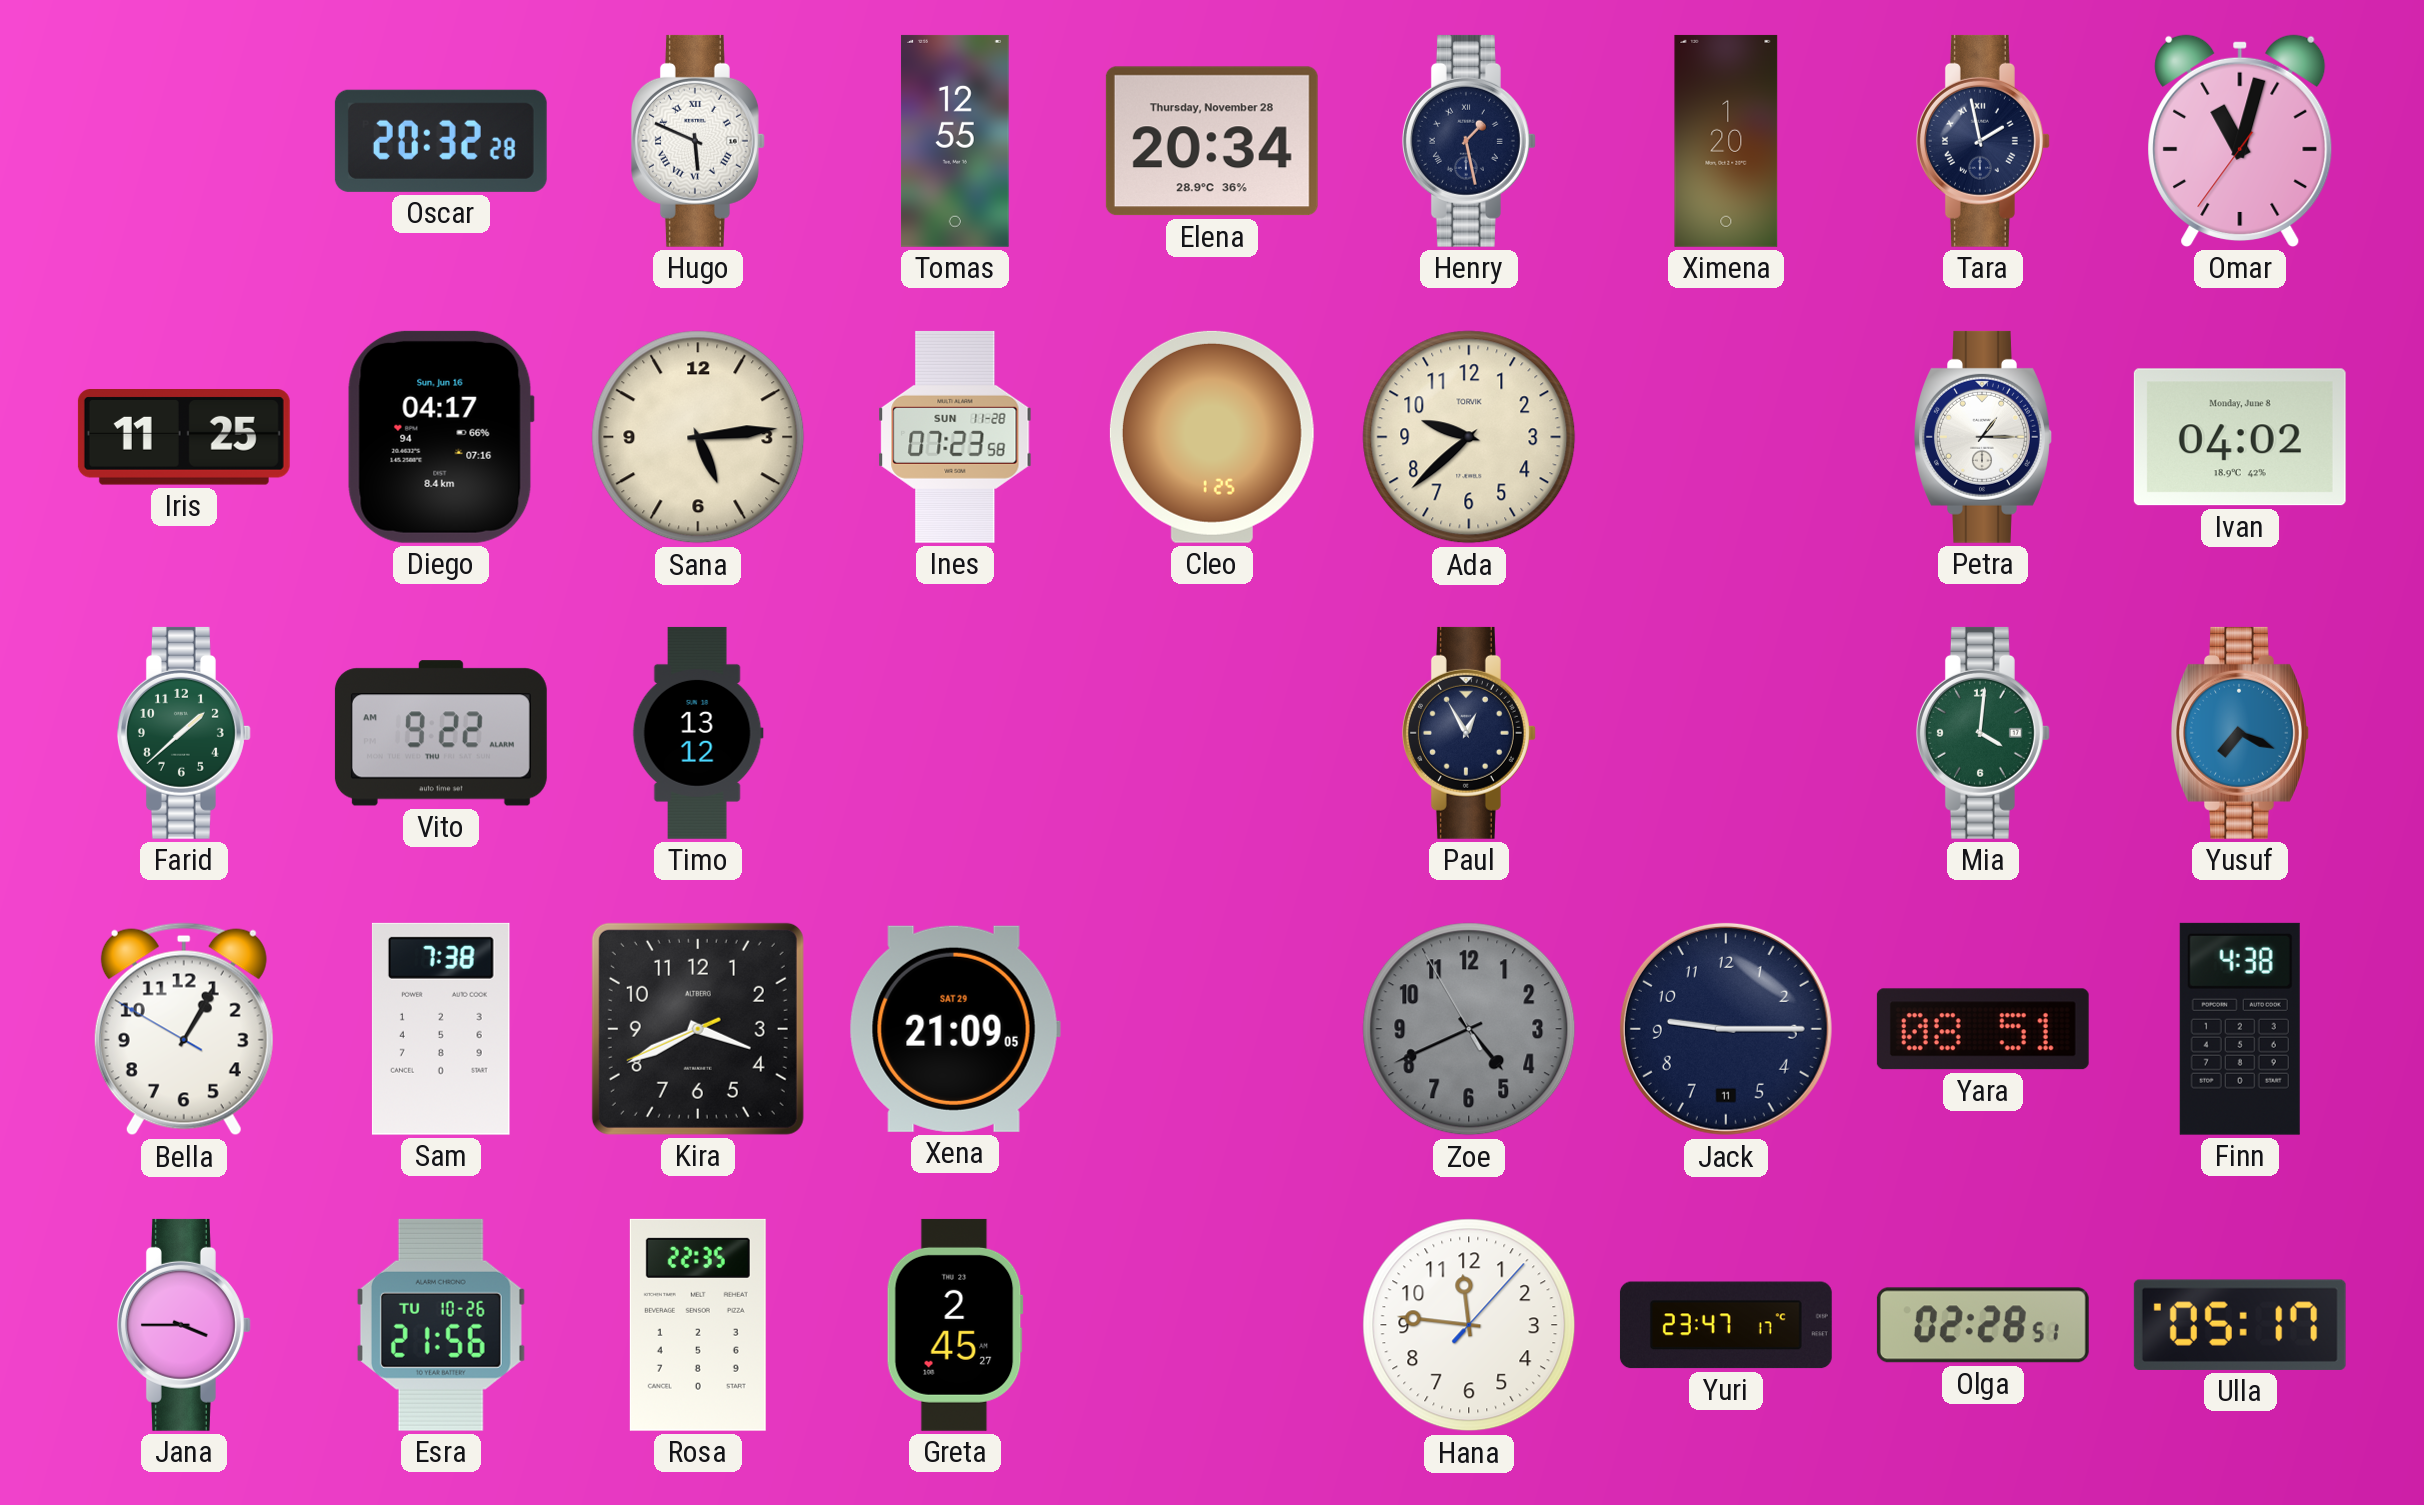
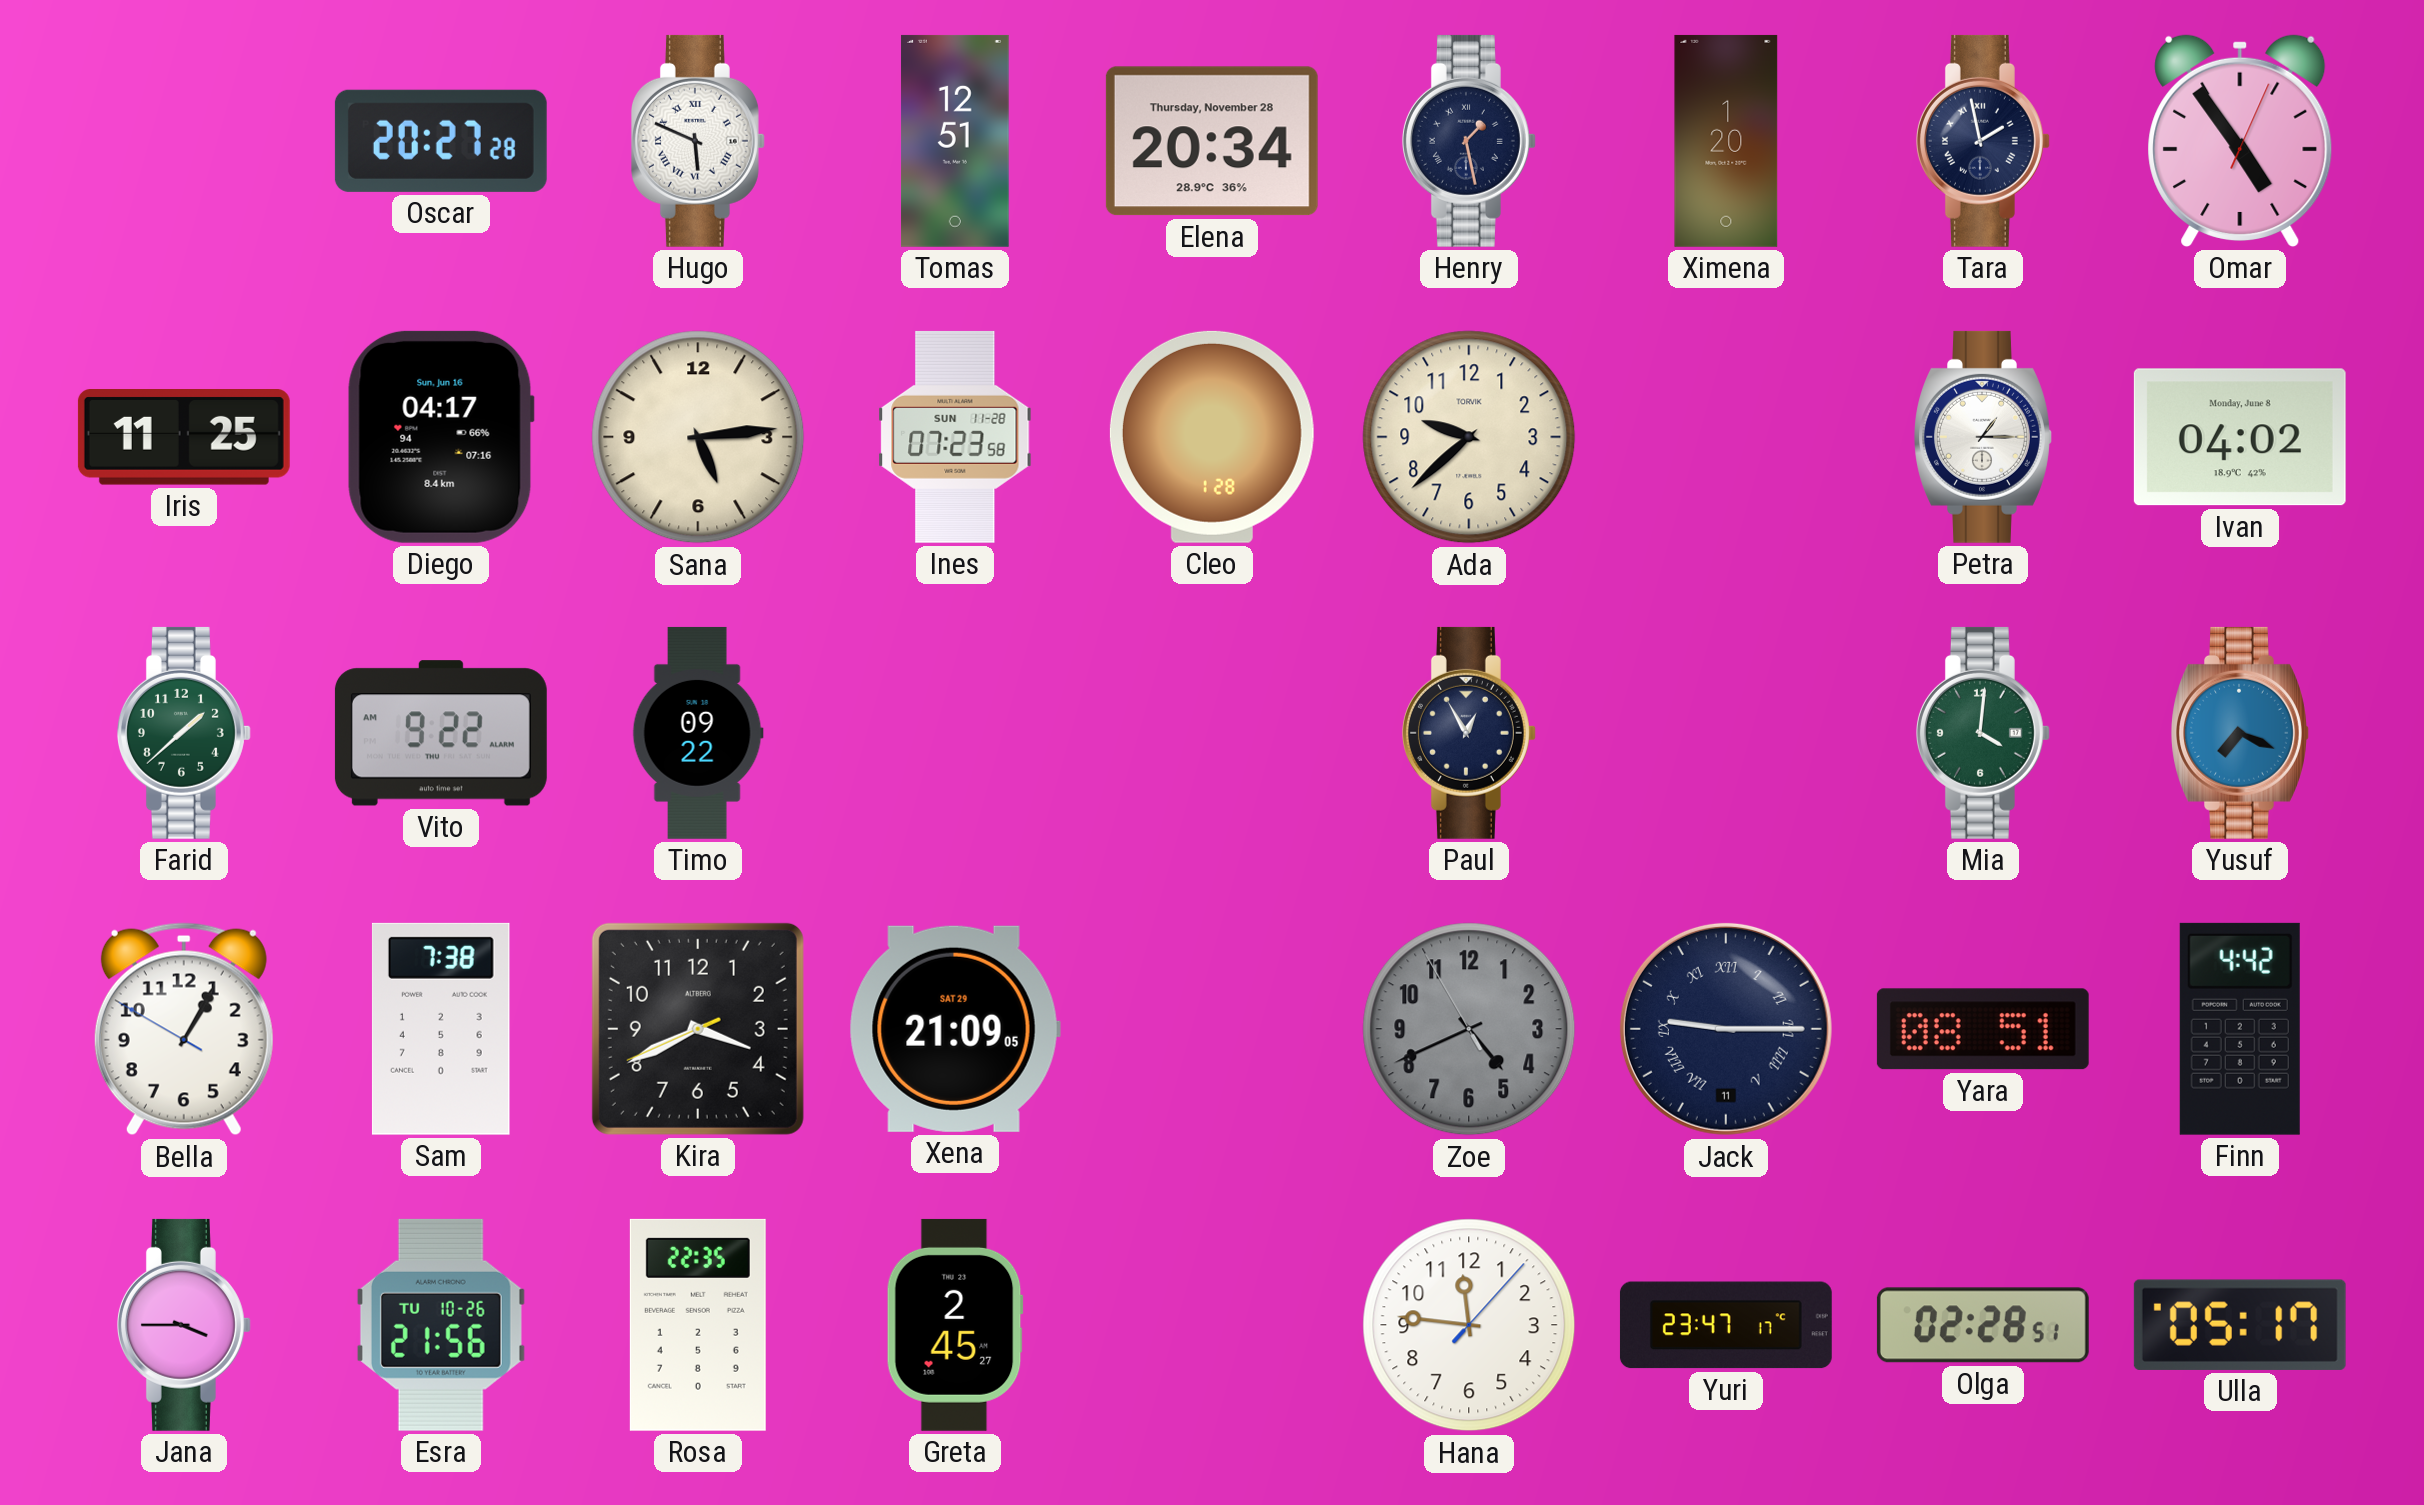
Oscar: 20:32 -> 20:27 (441, 141)
Tomas: 12:55 -> 12:51 (955, 141)
Omar: 11:02 -> 4:54 (2240, 141)
Cleo: 1:25 -> 1:28 (1212, 437)
Timo: 13:12 -> 09:22 (698, 733)
Jack numerals: Arabic -> Roman (1726, 1029)
Finn: 4:38 -> 4:42 (2240, 1029)
